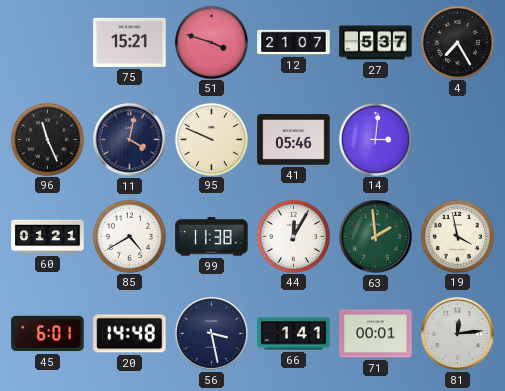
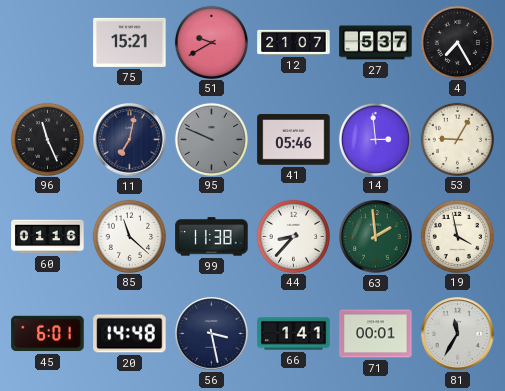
51: 3:48 -> 9:40 (211, 42)
11: 4:02 -> 7:02 (130, 140)
95 dial: cream -> grey (211, 139)
14: 3:01 -> 2:59 (375, 139)
53: none -> 9:05 (457, 139)
60: 01:21 -> 01:16 (48, 237)
85: 4:40 -> 11:22 (129, 236)
44: 12:05 -> 8:37 (293, 236)
81: 12:14 -> 11:35 (458, 334)
